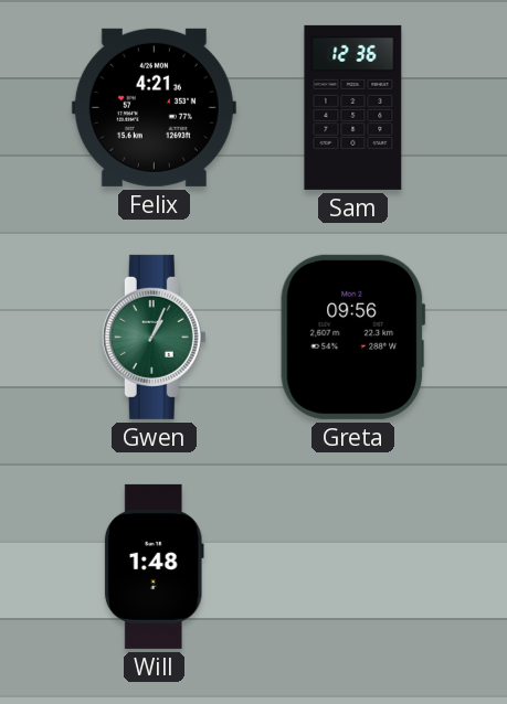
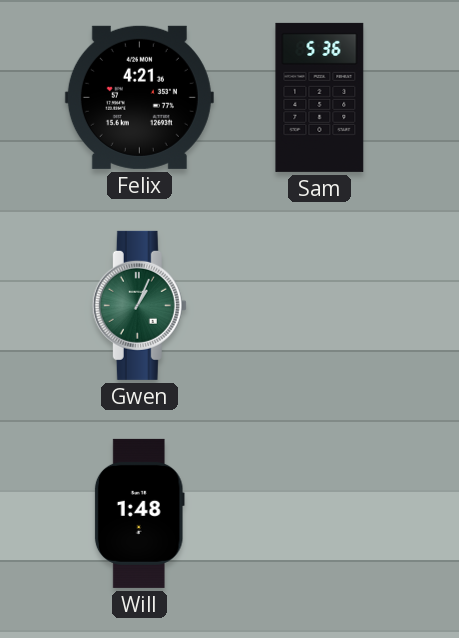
Sam: 12:36 -> 5:36 (320, 97)
Greta: 09:56 -> none (353, 337)
